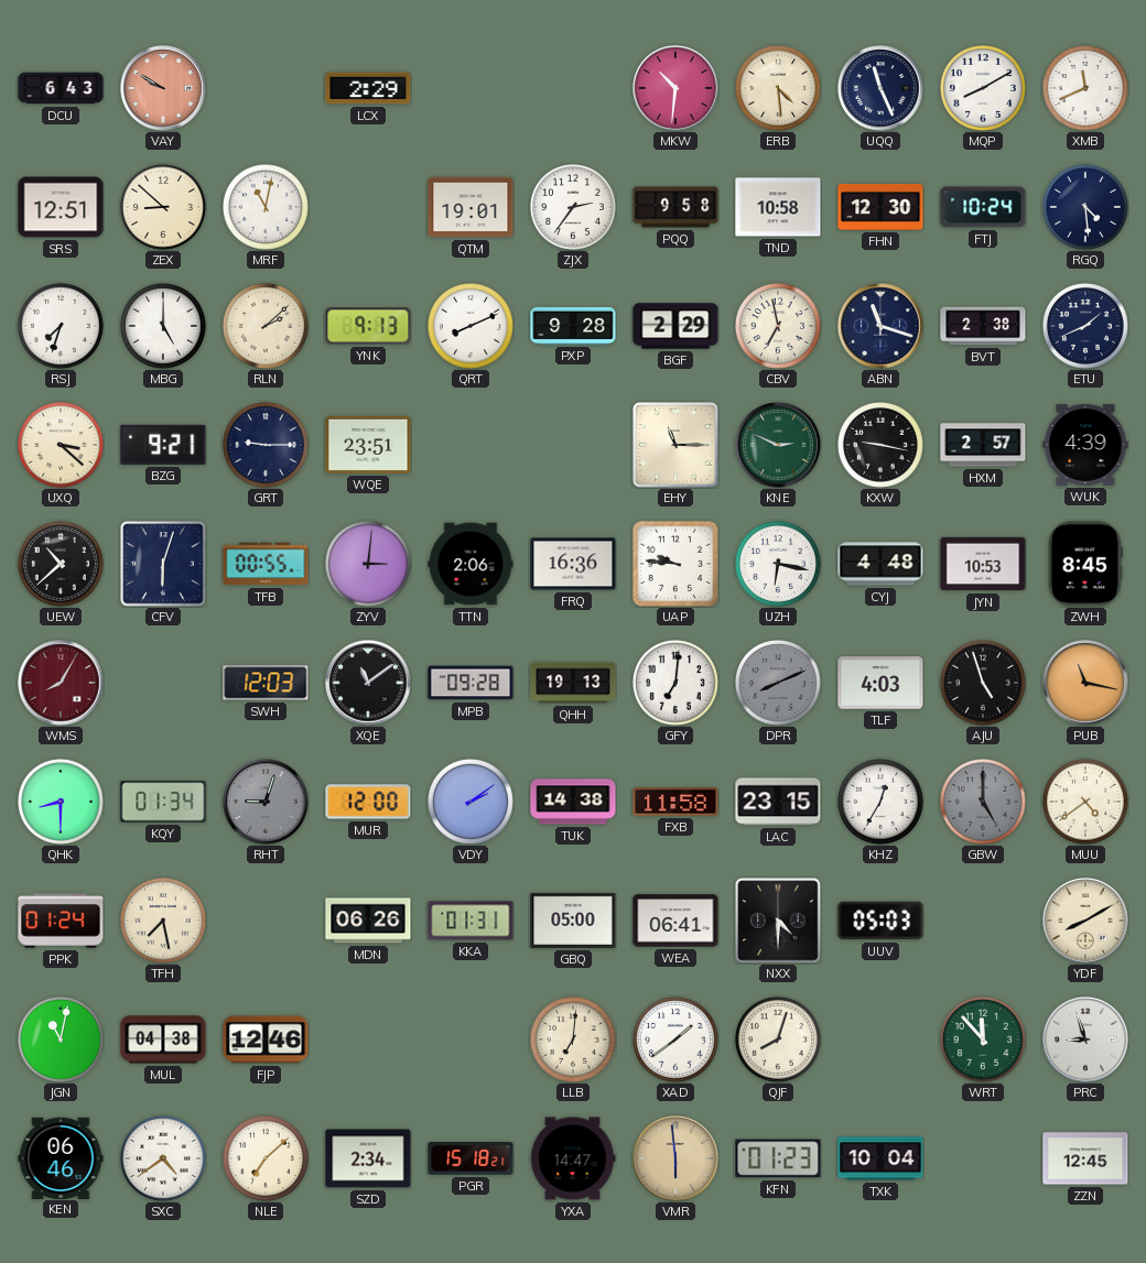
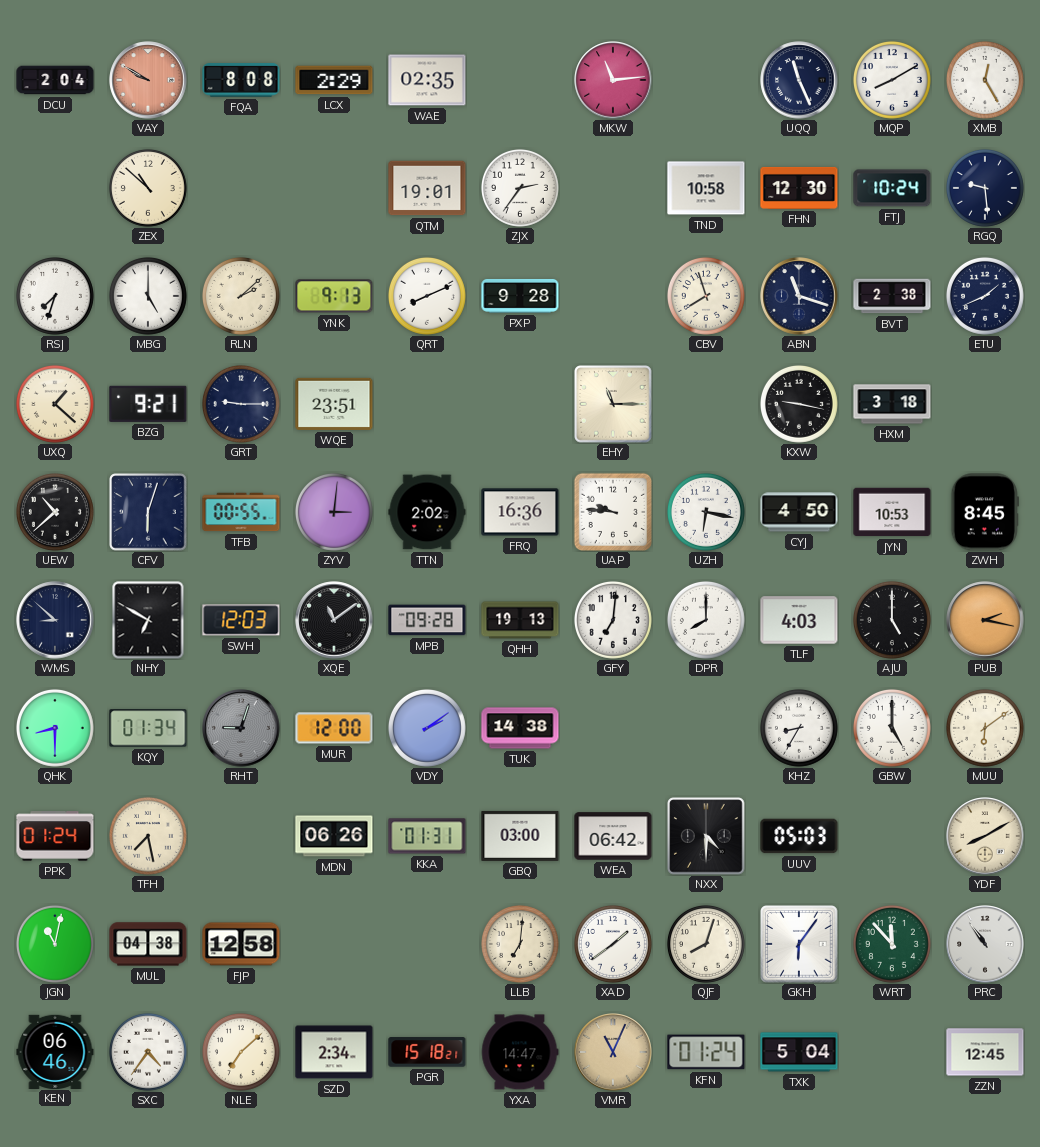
DCU: 6:43 -> 2:04 (55, 80)
FQA: none -> 8:08 (241, 80)
WAE: none -> 02:35 (427, 80)
MKW: 10:31 -> 11:14 (613, 80)
ERB: 4:29 -> none (778, 88)
XMB: 11:41 -> 12:25 (985, 80)
SRS: 12:51 -> none (61, 207)
ZEX: 8:52 -> 10:52 (148, 188)
MRF: 11:02 -> none (266, 207)
PQQ: 9:58 -> none (675, 207)
RGQ: 4:29 -> 9:29 (985, 188)
BGF: 2:29 -> none (675, 326)
CBV: 6:58 -> 7:57 (706, 296)
UXQ: 3:22 -> 1:22 (55, 404)
KNE: 2:49 -> none (778, 445)
HXM: 2:57 -> 3:18 (892, 404)
WUK: 4:39 -> none (1085, 445)
TTN: 2:06 -> 2:02 (427, 512)
CYJ: 4:48 -> 4:50 (799, 512)
WMS: 8:05 -> 8:52 (55, 620)
WMS dial: burgundy -> navy (55, 620)
NHY: none -> 6:50 (148, 620)
DPR: 8:11 -> 8:00 (706, 620)
DPR dial: grey -> white (706, 620)
AJU: 4:57 -> 5:00 (892, 620)
PUB: 11:17 -> 2:17 (985, 620)
FXB: 11:58 -> none (675, 802)
LAC: 23:15 -> none (778, 802)
KHZ: 12:35 -> 8:35 (799, 728)
GBW dial: grey -> white (892, 728)
MUU: 4:39 -> 6:09 (985, 728)
GBQ: 05:00 -> 03:00 (520, 836)
WEA: 06:41 -> 06:42 (613, 836)
FJP: 12:46 -> 12:58 (241, 944)
GKH: none -> 6:06 (799, 944)
PRC: 8:57 -> 10:54 (985, 944)
SXC: 4:39 -> 4:36 (148, 1052)
VMR: 5:59 -> 11:04 (613, 1052)
KFN: 01:23 -> 01:24 (706, 1052)
TXK: 10:04 -> 5:04 (799, 1052)
